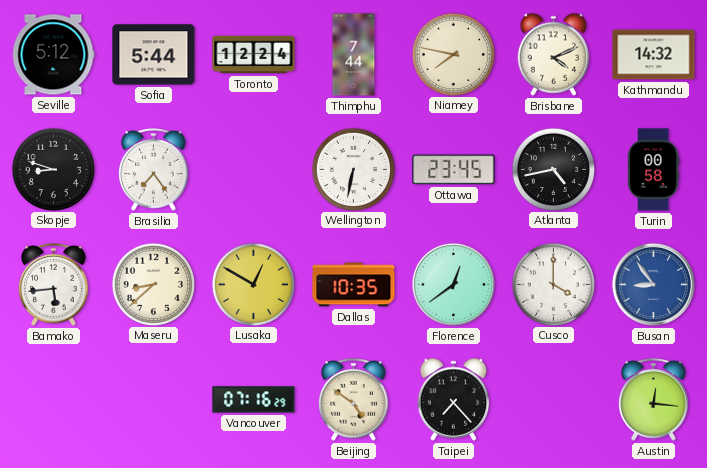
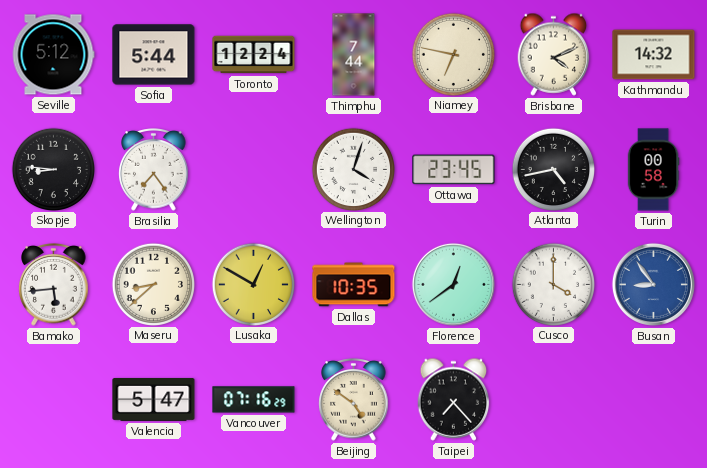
Niamey: 7:47 -> 6:47 (453, 54)
Skopje: 8:48 -> 8:46 (53, 169)
Wellington: 6:32 -> 4:03 (353, 169)
Valencia: none -> 5:47 (154, 399)
Austin: 12:16 -> none (654, 400)
